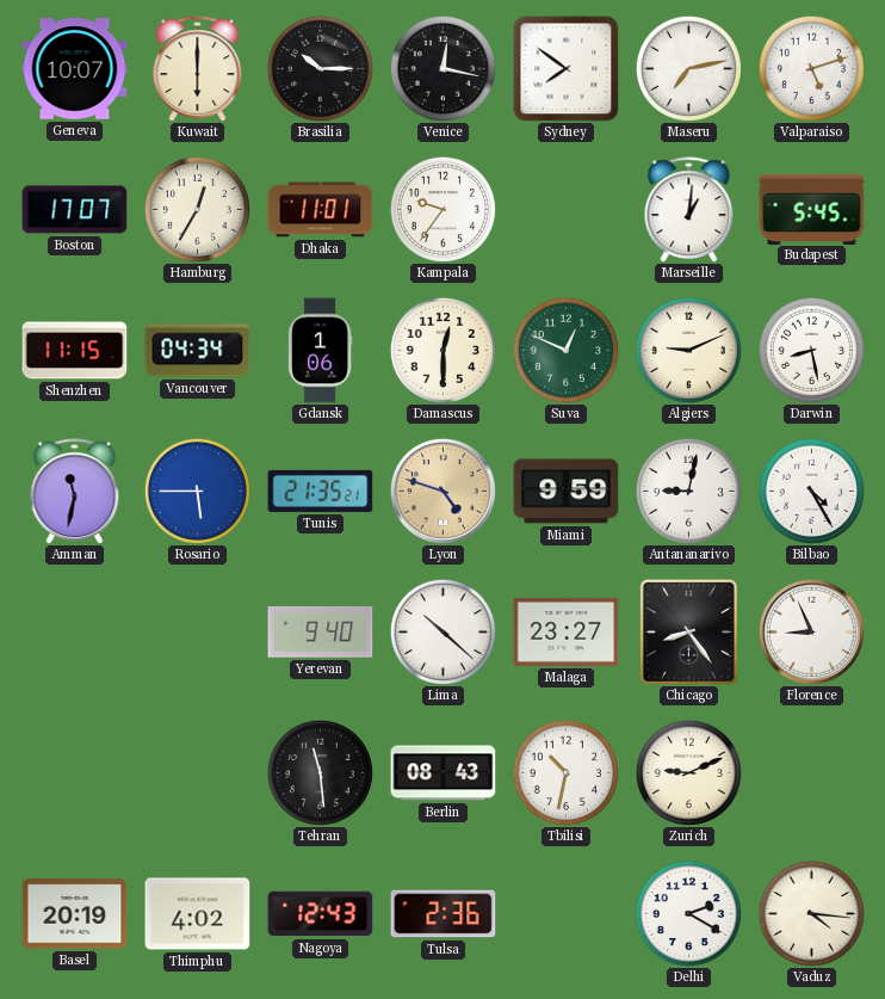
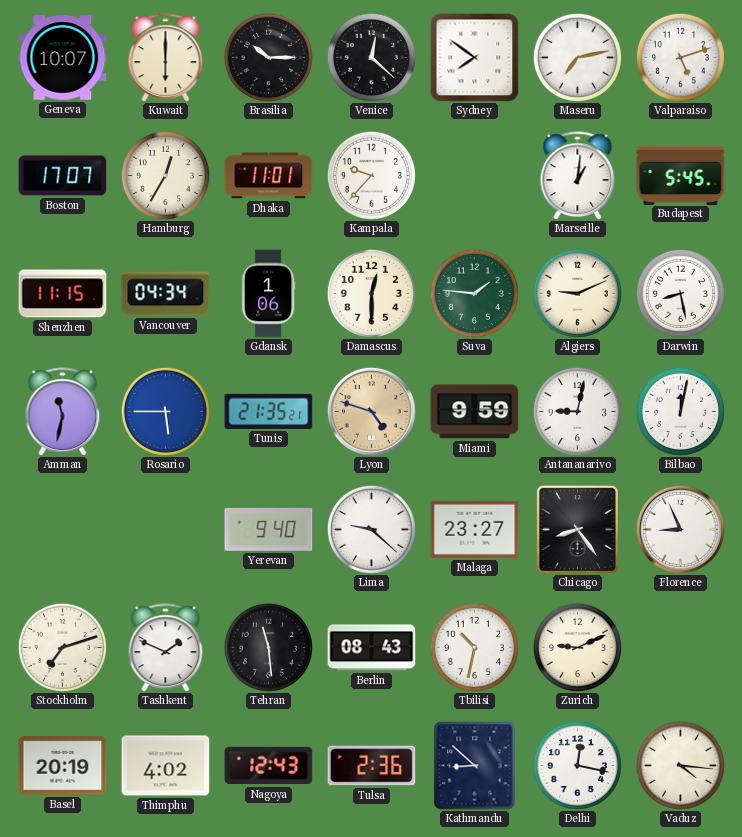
Venice: 12:17 -> 12:22 (371, 57)
Kampala: 9:36 -> 9:37 (371, 175)
Suva: 12:49 -> 1:46 (474, 293)
Bilbao: 4:25 -> 12:02 (680, 411)
Lima: 10:22 -> 9:22 (371, 529)
Stockholm: none -> 7:12 (62, 647)
Tashkent: none -> 1:49 (166, 648)
Kathmandu: none -> 8:52 (475, 766)
Delhi: 2:20 -> 12:17 (577, 765)
